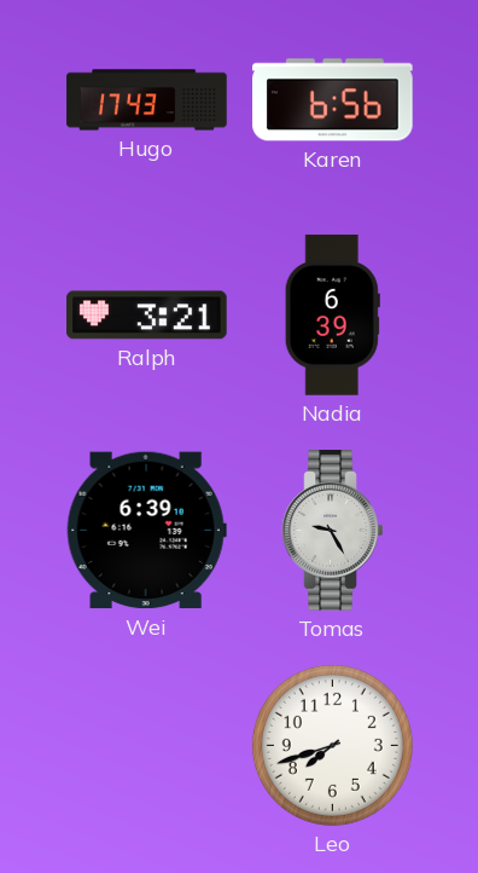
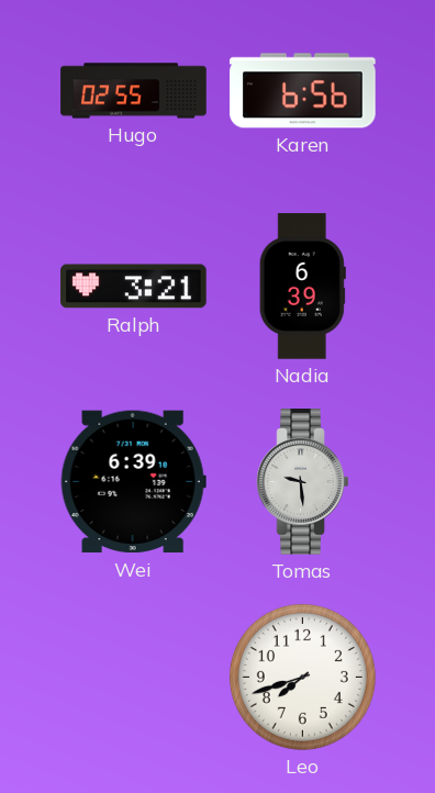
Hugo: 17:43 -> 02:55 (134, 91)
Tomas: 9:25 -> 9:29 (303, 482)
